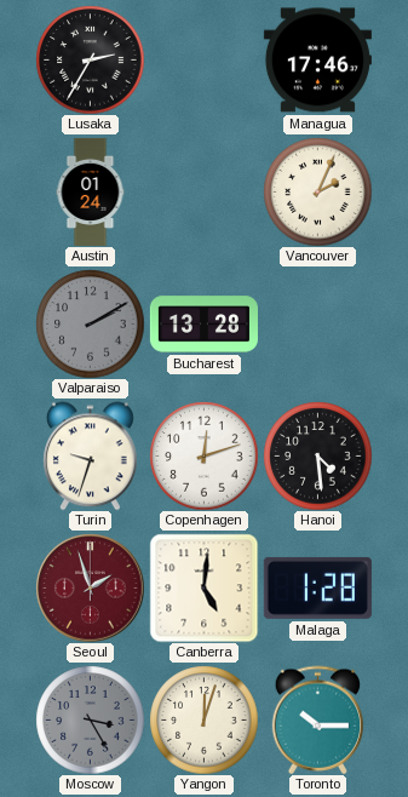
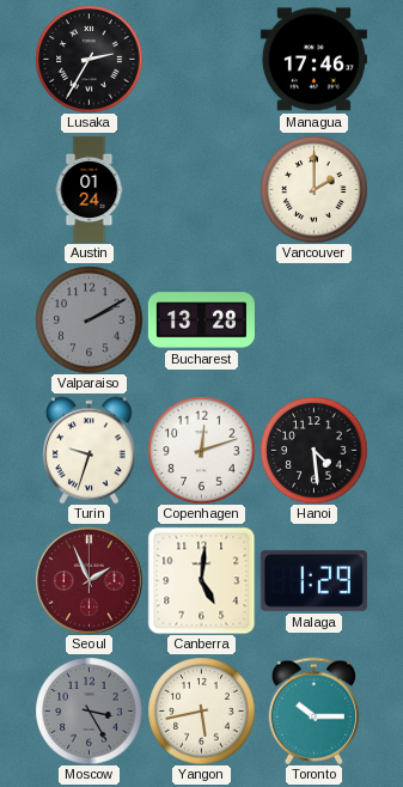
Vancouver: 2:04 -> 2:00 (313, 189)
Seoul: 1:57 -> 1:56 (88, 580)
Malaga: 1:28 -> 1:29 (313, 580)
Yangon: 12:03 -> 5:43 (201, 710)
